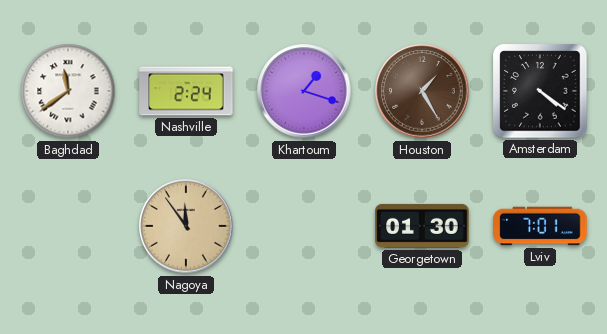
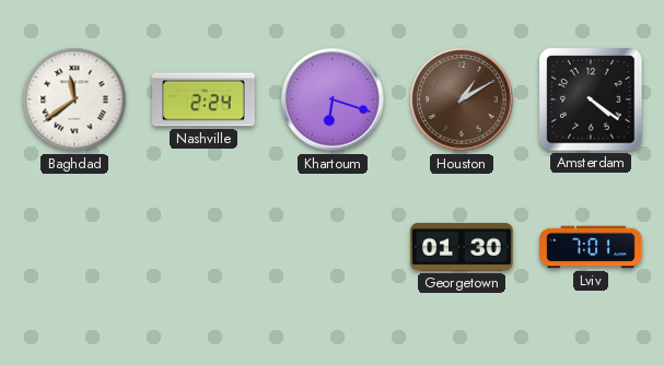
Khartoum: 1:18 -> 6:18 (333, 99)
Houston: 1:25 -> 1:10 (462, 99)
Nagoya: 11:54 -> none (186, 226)
